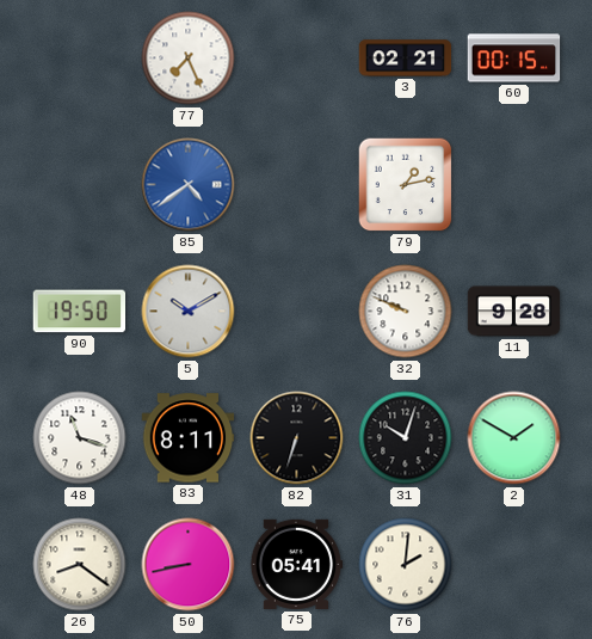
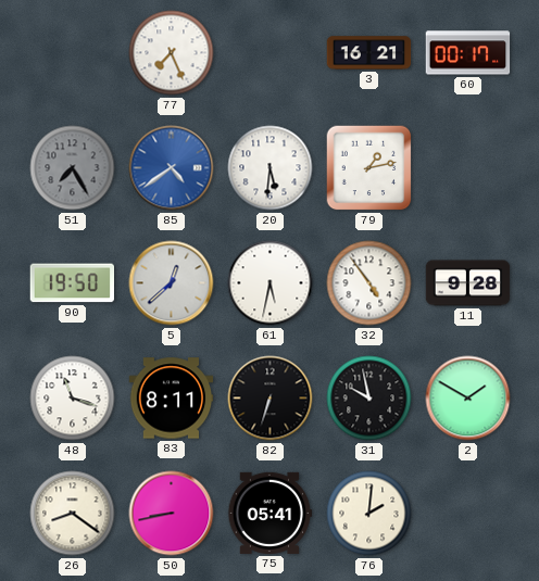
3: 02:21 -> 16:21 (369, 53)
60: 00:15 -> 00:17 (468, 53)
51: none -> 7:25 (73, 168)
20: none -> 5:31 (271, 168)
5: 10:10 -> 12:38 (172, 283)
61: none -> 5:32 (271, 283)
32: 9:49 -> 4:54 (369, 283)
31: 10:03 -> 9:58 (369, 399)
